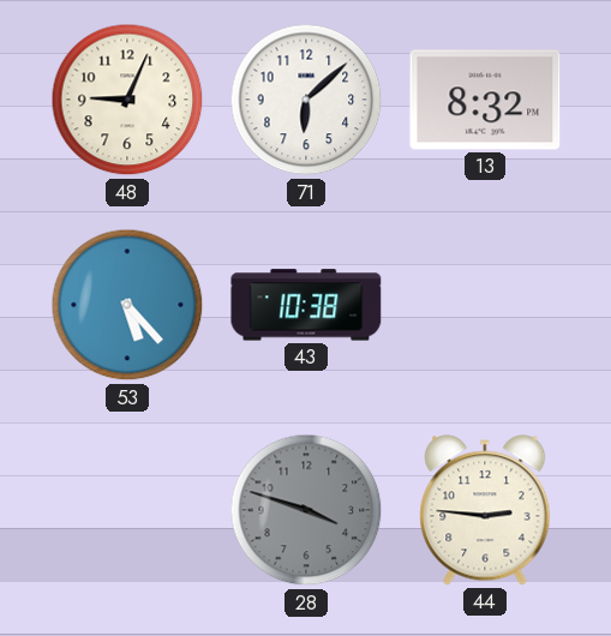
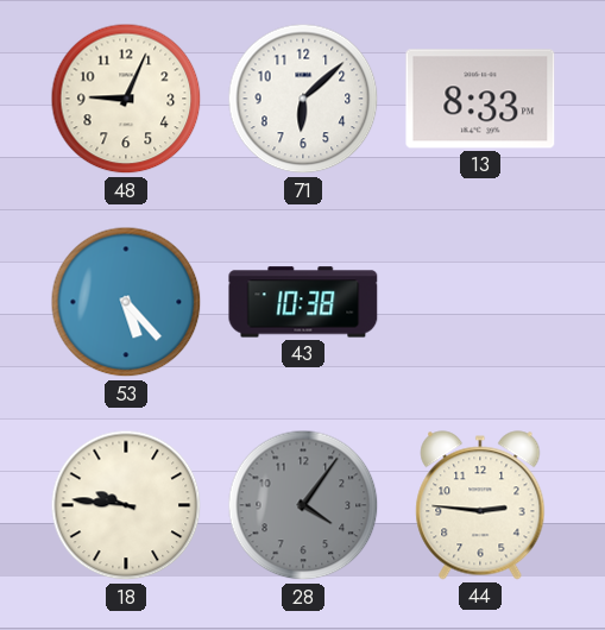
13: 8:32 -> 8:33 (480, 99)
18: none -> 9:46 (126, 505)
28: 3:48 -> 4:06 (303, 505)
